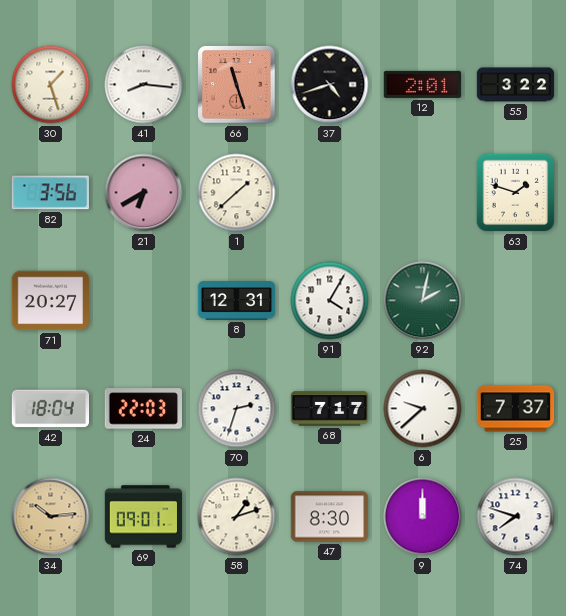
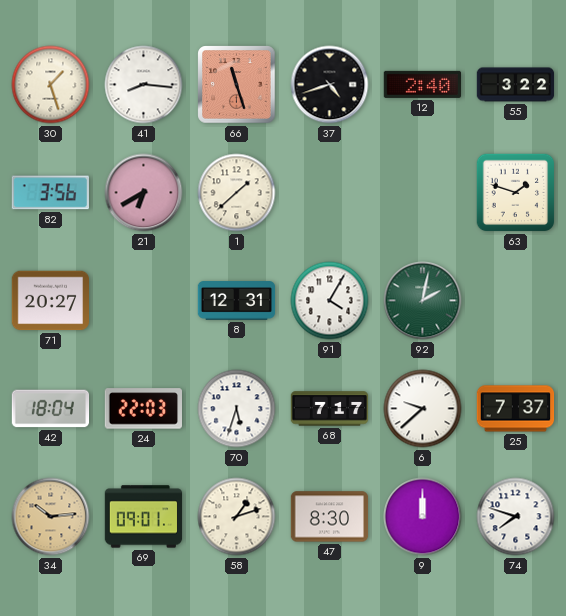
12: 2:01 -> 2:40 (422, 84)
70: 2:33 -> 5:33 (237, 409)
